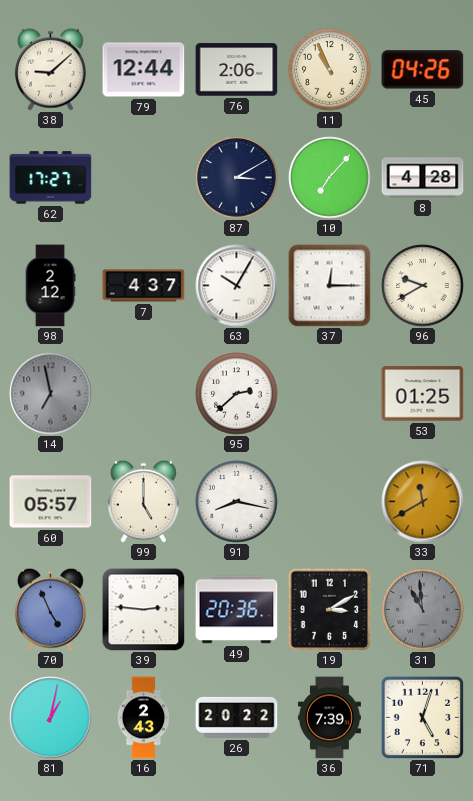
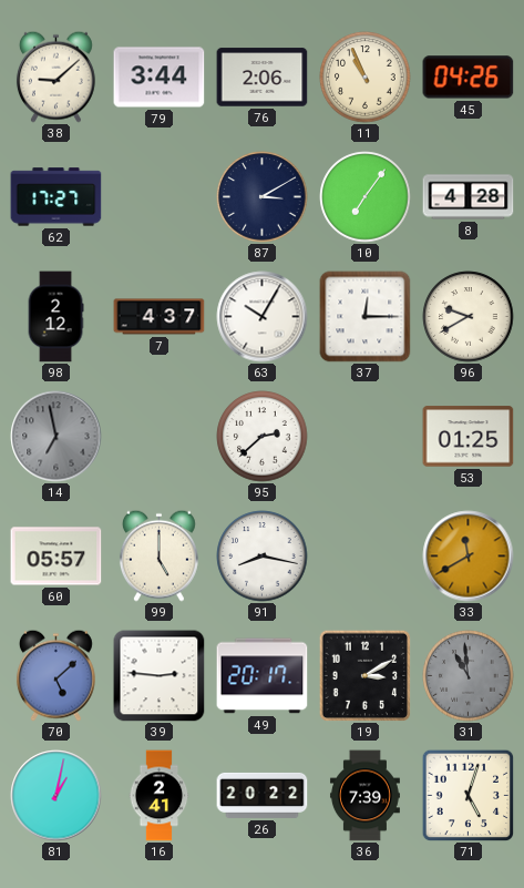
79: 12:44 -> 3:44 (160, 78)
10: 7:07 -> 7:06 (366, 197)
70: 4:56 -> 5:08 (55, 675)
49: 20:36 -> 20:17 (263, 676)
16: 2:43 -> 2:41 (160, 796)
